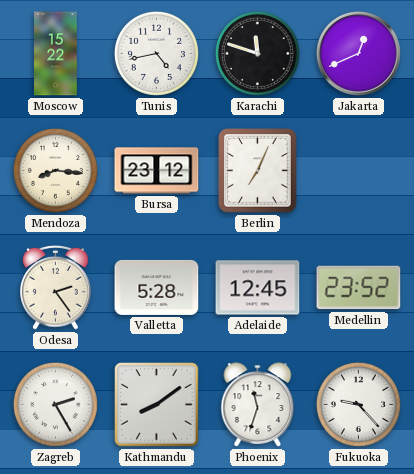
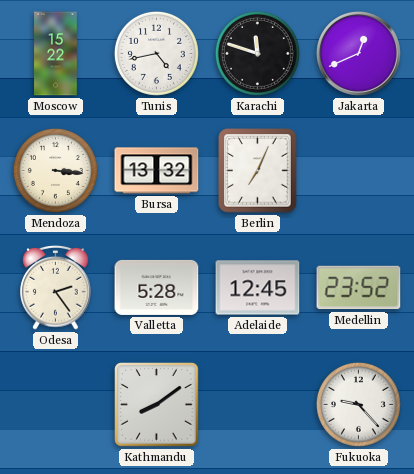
Mendoza: 8:16 -> 3:16 (55, 170)
Bursa: 23:12 -> 13:32 (157, 171)
Zagreb: 2:25 -> none (55, 404)
Phoenix: 11:33 -> none (258, 405)
